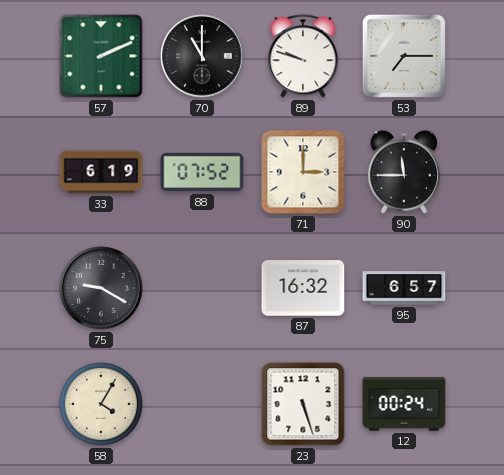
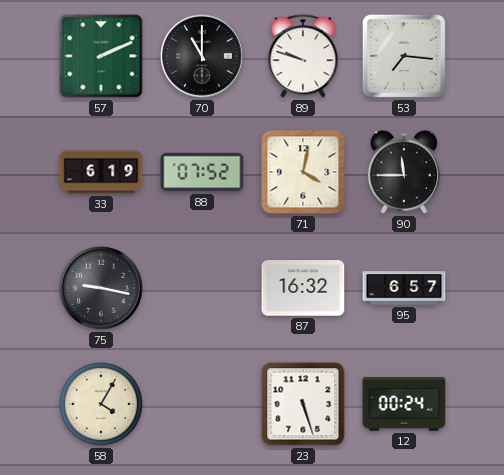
53: 7:15 -> 7:16 (404, 56)
71: 3:00 -> 4:02 (303, 172)
75: 9:20 -> 9:17 (101, 288)
